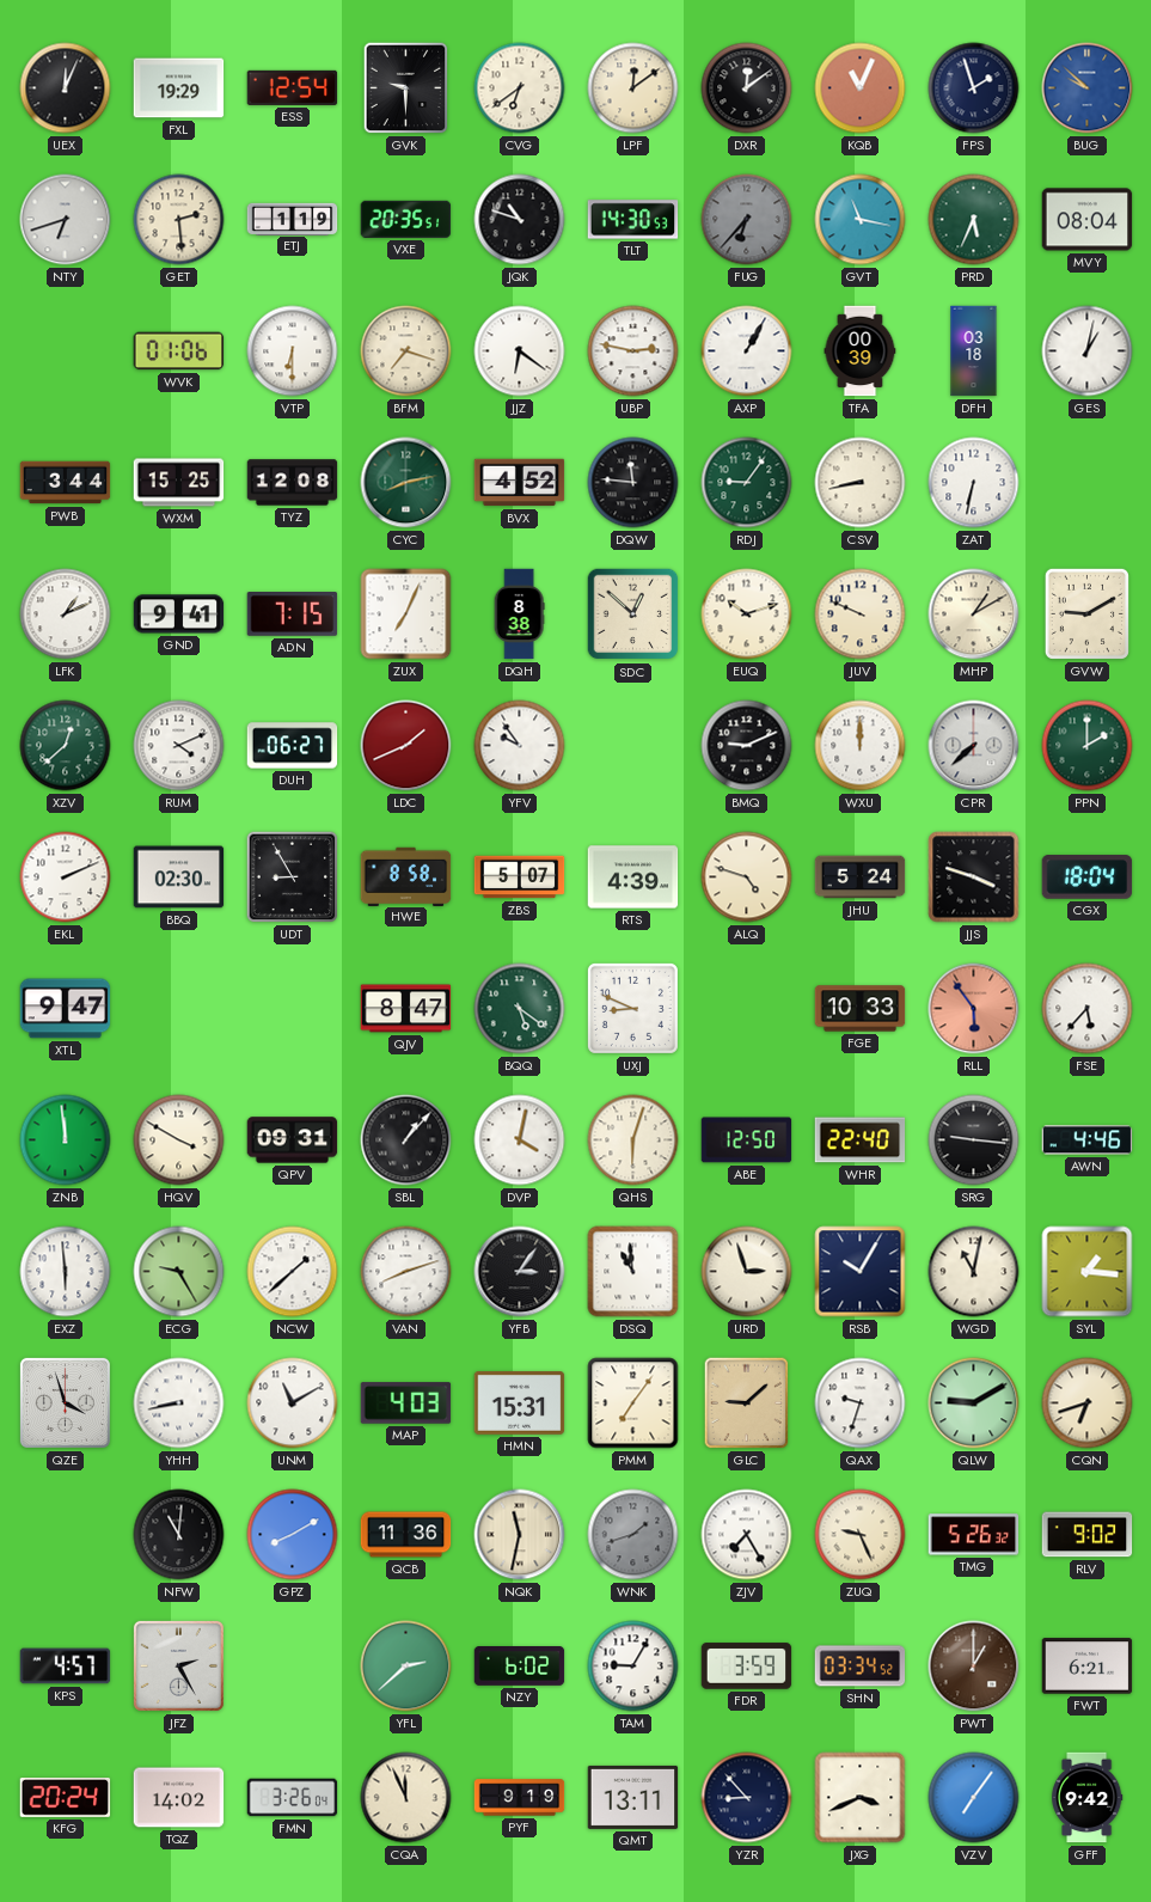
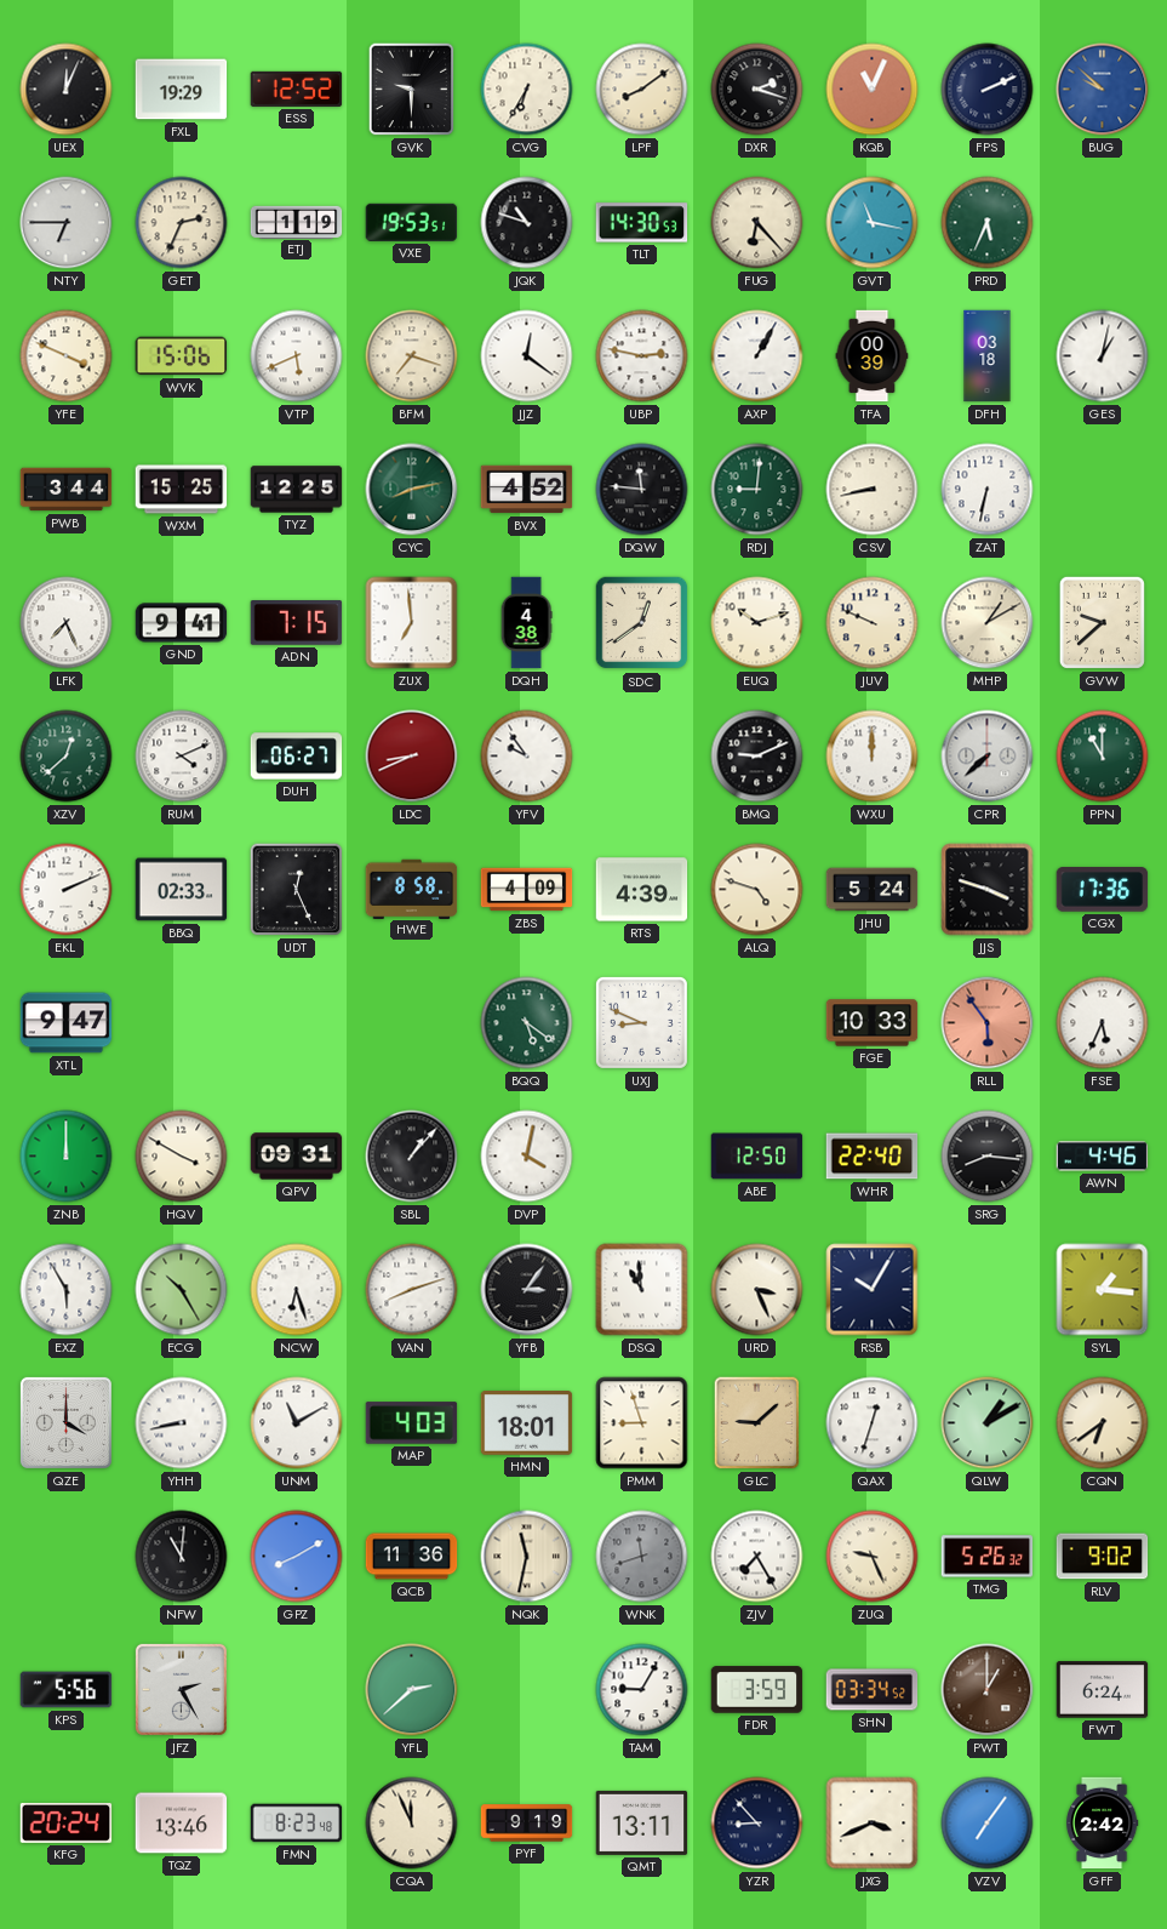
ESS: 12:54 -> 12:52 (297, 89)
CVG: 6:39 -> 6:35 (527, 90)
LPF: 12:09 -> 8:09 (642, 90)
DXR: 12:09 -> 2:18 (757, 90)
FPS: 1:57 -> 2:11 (988, 90)
NTY: 6:42 -> 6:45 (67, 223)
GET: 2:29 -> 2:34 (182, 223)
VXE: 20:35 -> 19:53 (412, 222)
FUG: 6:37 -> 6:23 (757, 223)
FUG dial: grey -> cream (757, 223)
MVY: 08:04 -> none (1088, 220)
YFE: none -> 3:49 (67, 356)
WVK: 01:06 -> 15:06 (182, 356)
VTP: 6:30 -> 5:41 (297, 356)
JJZ: 6:21 -> 12:21 (527, 356)
TYZ: 12:08 -> 12:25 (297, 490)
RDJ: 9:06 -> 9:01 (757, 490)
LFK: 1:11 -> 7:26 (67, 623)
ZUX: 7:04 -> 6:59 (412, 623)
DQH: 8:38 -> 4:38 (526, 623)
SDC: 12:52 -> 12:39 (642, 623)
GVW: 9:10 -> 9:38 (1102, 622)
LDC: 1:41 -> 8:41 (412, 757)
PPN: 2:00 -> 11:00 (1103, 757)
BBQ: 02:30 -> 02:33 (182, 890)
UDT: 8:55 -> 12:26 (297, 890)
ZBS: 5:07 -> 4:09 (527, 890)
CGX: 18:04 -> 17:36 (1103, 890)
QJV: 8:47 -> none (406, 1009)
FSE: 5:37 -> 5:34 (1103, 1023)
ZNB: 11:59 -> 12:00 (67, 1157)
QHS: 6:03 -> none (633, 1140)
SRG: 9:16 -> 8:16 (988, 1157)
EXZ: 5:59 -> 5:55 (67, 1290)
ECG: 9:25 -> 10:25 (182, 1290)
NCW: 1:38 -> 6:27 (297, 1290)
URD: 2:57 -> 3:26 (757, 1290)
WGD: 11:02 -> none (974, 1272)
QZE: 3:57 -> 4:00 (65, 1422)
HMN: 15:31 -> 18:01 (527, 1423)
PMM: 7:06 -> 8:57 (642, 1423)
QAX: 9:33 -> 12:33 (873, 1423)
QLW: 9:10 -> 1:10 (988, 1423)
CQN: 6:42 -> 6:39 (1103, 1423)
WNK: 1:42 -> 11:42 (642, 1557)
KPS: 4:57 -> 5:56 (67, 1690)
NZY: 6:02 -> none (520, 1666)
FWT: 6:21 -> 6:24 (1103, 1690)
TQZ: 14:02 -> 13:46 (182, 1824)
FMN: 3:26 -> 8:23 (297, 1824)
GFF: 9:42 -> 2:42 (1102, 1824)
